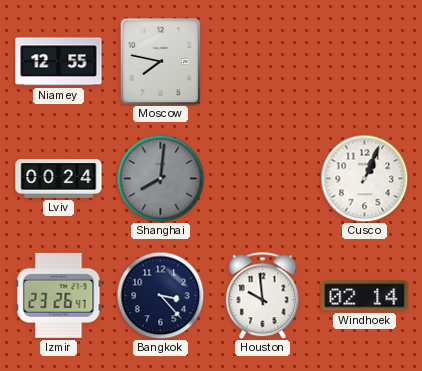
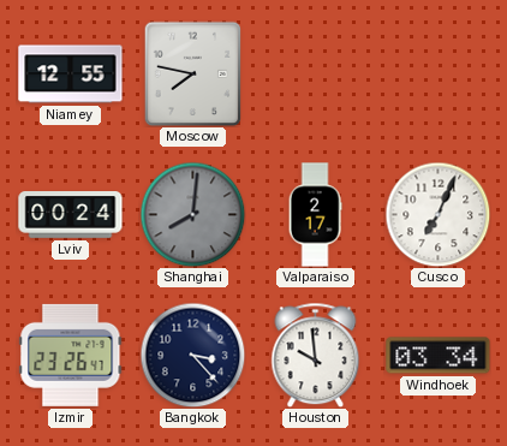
Valparaiso: none -> 2:17 (315, 215)
Cusco: 1:04 -> 7:04 (437, 214)
Windhoek: 02:14 -> 03:34 (439, 356)
